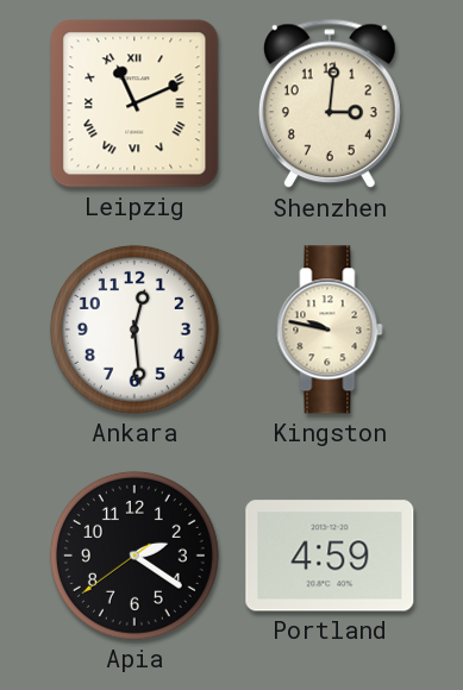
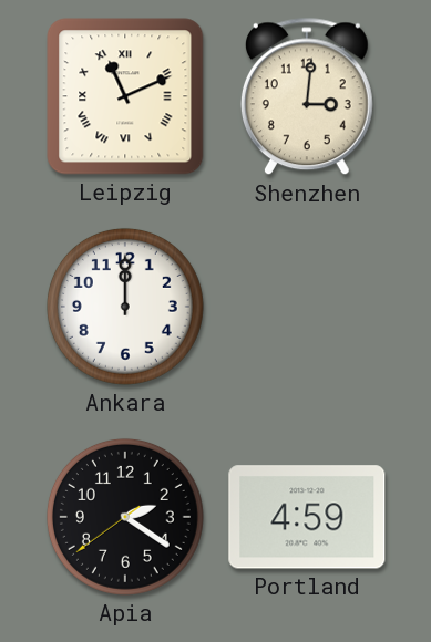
Ankara: 12:29 -> 12:00 (125, 307)
Kingston: 9:47 -> none (330, 330)
